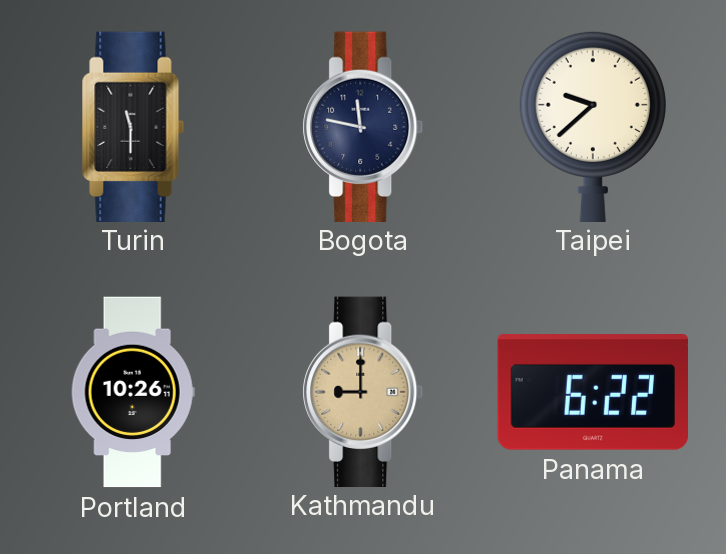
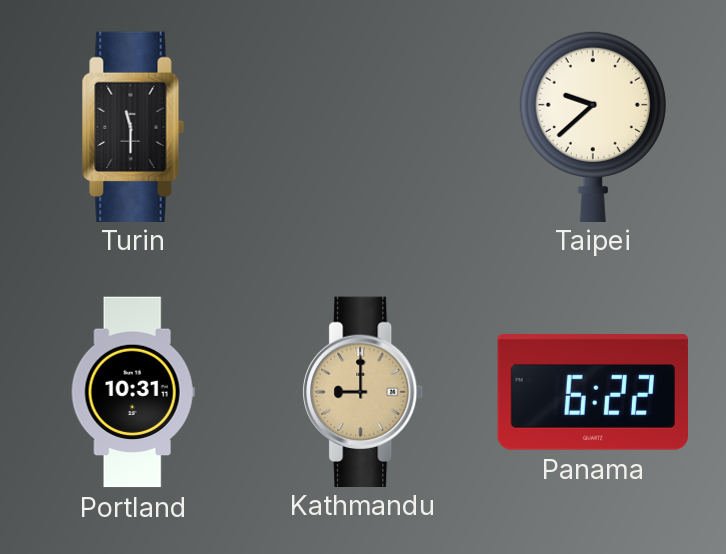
Bogota: 11:47 -> none (363, 126)
Portland: 10:26 -> 10:31 (133, 392)
